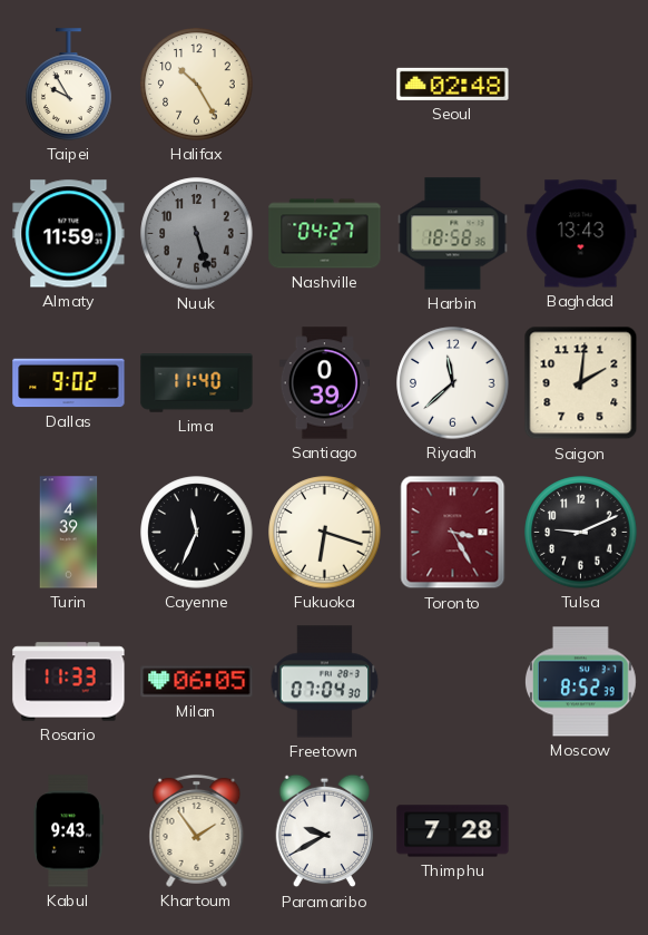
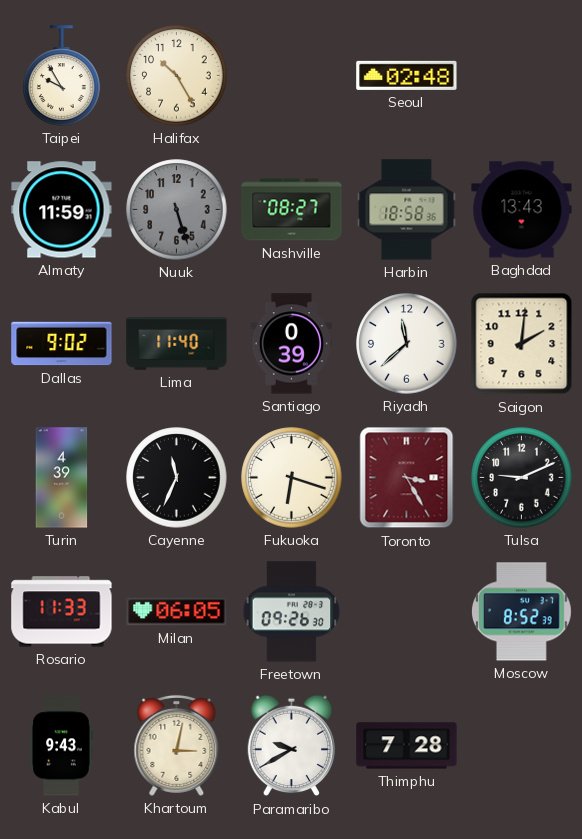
Nashville: 04:27 -> 08:27 (292, 210)
Freetown: 07:04 -> 09:26 (292, 612)
Khartoum: 1:54 -> 3:02 (177, 745)
